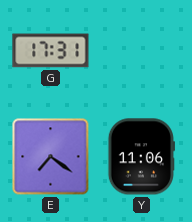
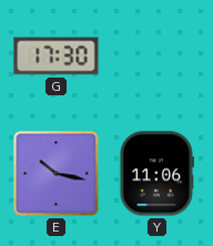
G: 17:31 -> 17:30 (57, 57)
E: 7:21 -> 10:17 (57, 174)
